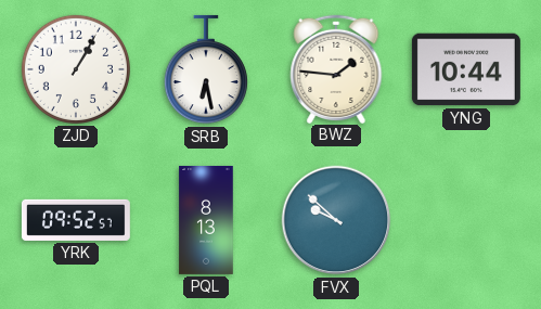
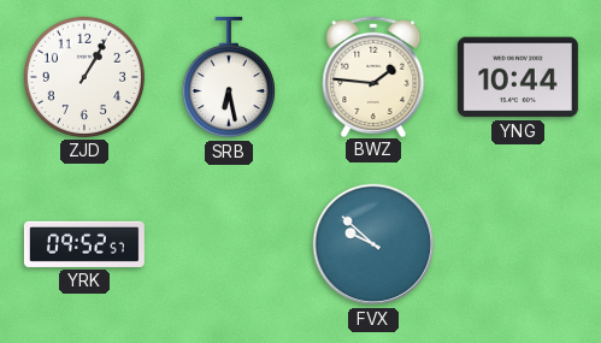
PQL: 8:13 -> none (206, 220)
